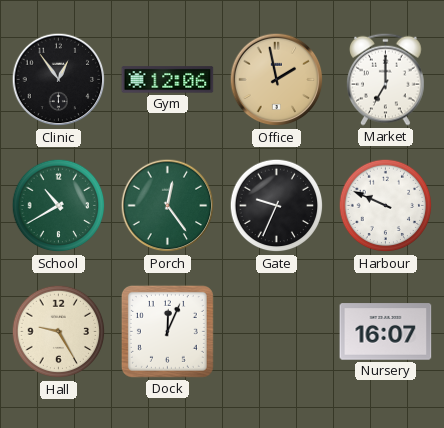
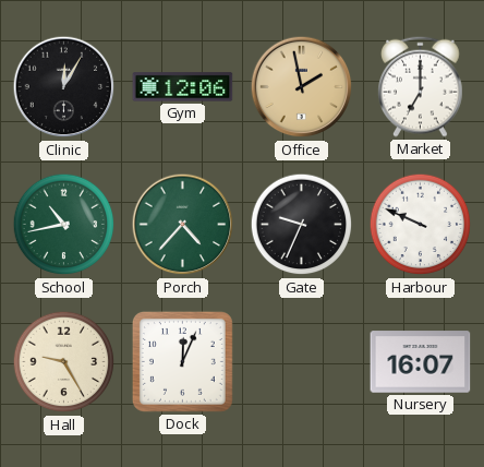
Clinic: 12:54 -> 12:05 (64, 87)
School: 10:40 -> 10:43 (64, 225)
Porch: 12:24 -> 4:37 (183, 225)
